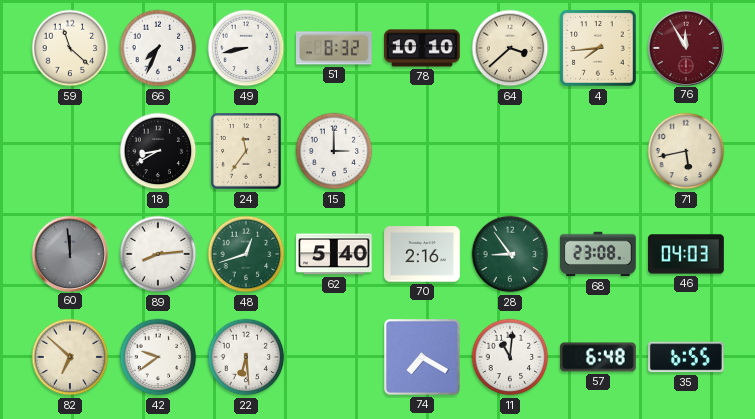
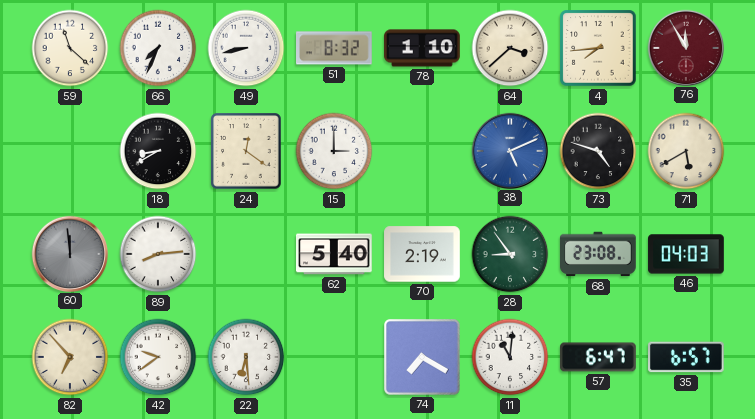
78: 10:10 -> 1:10 (422, 48)
24: 11:36 -> 12:21 (246, 151)
38: none -> 5:11 (509, 150)
73: none -> 4:48 (598, 151)
71: 5:43 -> 5:40 (686, 151)
48: 12:42 -> none (246, 254)
70: 2:16 -> 2:19 (422, 254)
82: 6:52 -> 6:53 (70, 357)
57: 6:48 -> 6:47 (598, 357)
35: 6:55 -> 6:57 (687, 357)
